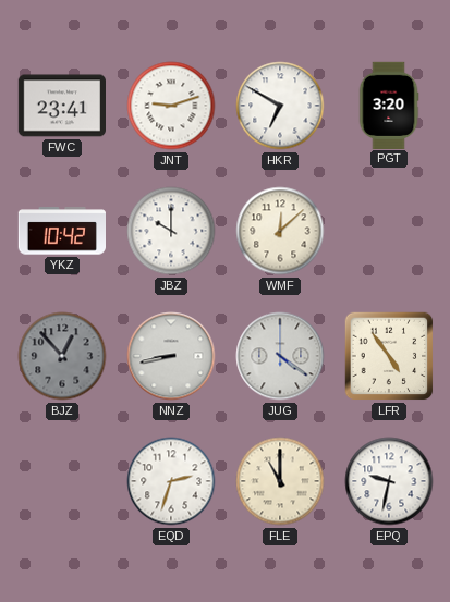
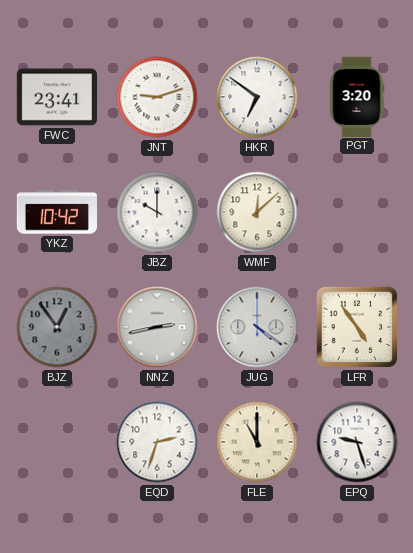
HKR: 6:50 -> 6:51 (257, 97)
BJZ: 12:53 -> 12:54 (57, 327)
NNZ: 8:43 -> 2:43 (157, 327)
EPQ: 9:32 -> 9:27 (357, 442)
